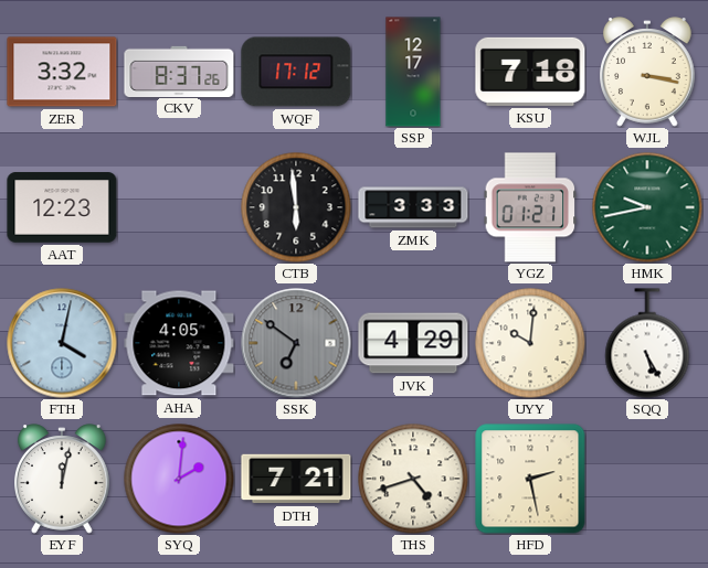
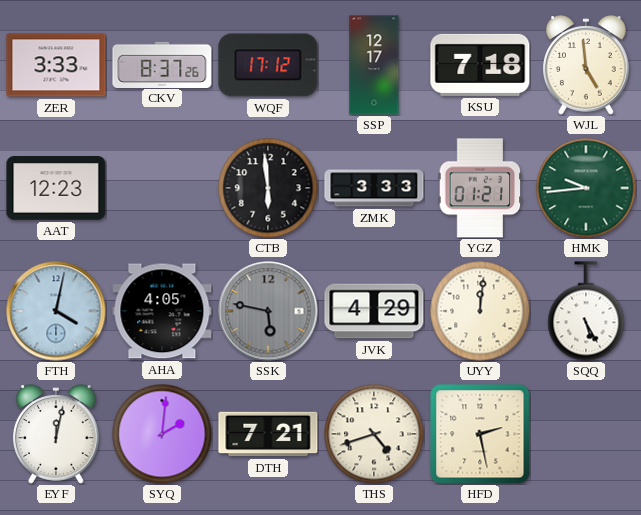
ZER: 3:32 -> 3:33 (56, 65)
WJL: 3:17 -> 4:59 (587, 65)
HMK: 9:43 -> 9:44 (586, 188)
SSK: 6:51 -> 5:47 (268, 311)
UYY: 10:01 -> 12:01 (480, 311)
